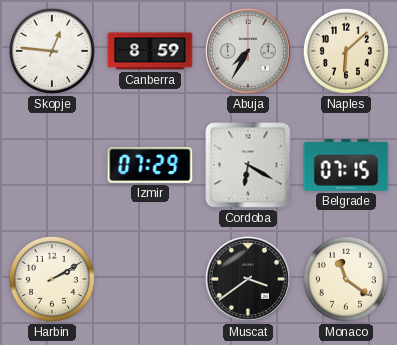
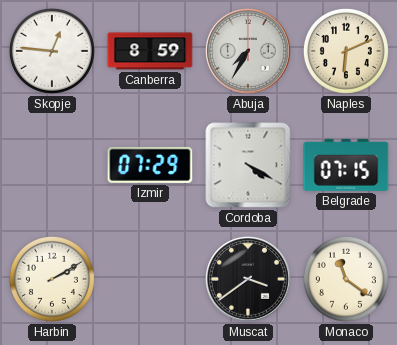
Naples: 6:08 -> 6:11 (346, 51)
Cordoba: 6:20 -> 4:20 (248, 165)
